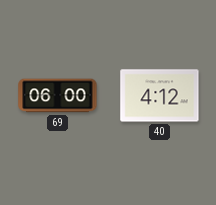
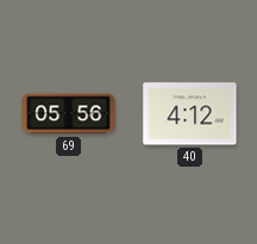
69: 06:00 -> 05:56 (69, 114)
